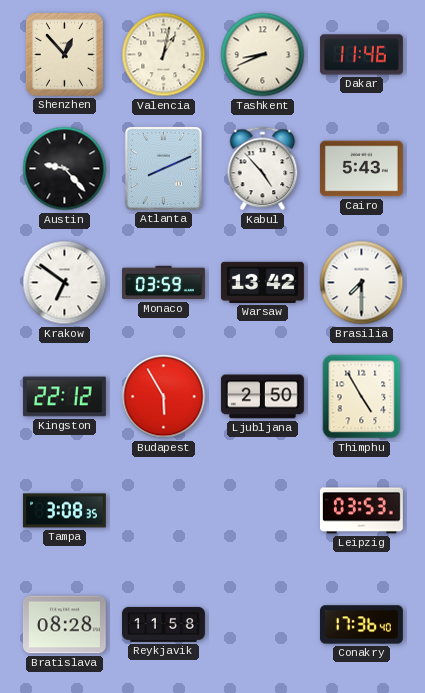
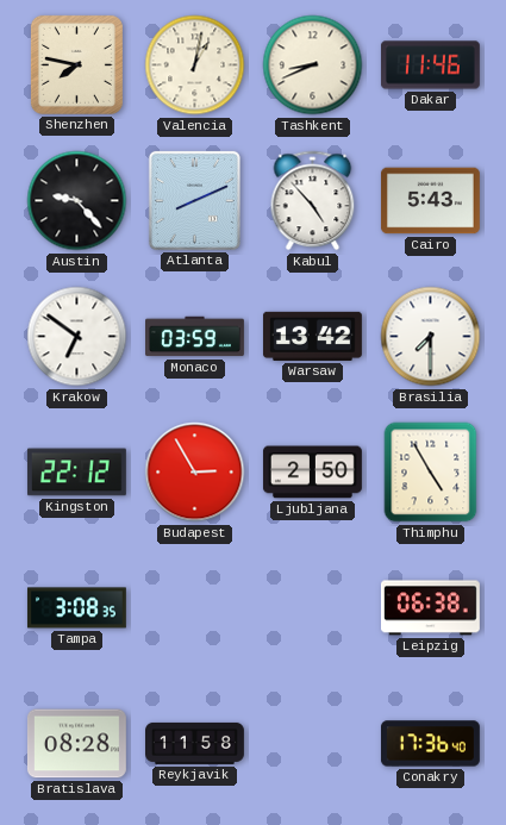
Shenzhen: 12:53 -> 7:47 (76, 64)
Budapest: 5:55 -> 2:55 (195, 473)
Leipzig: 03:53 -> 06:38 (430, 608)
